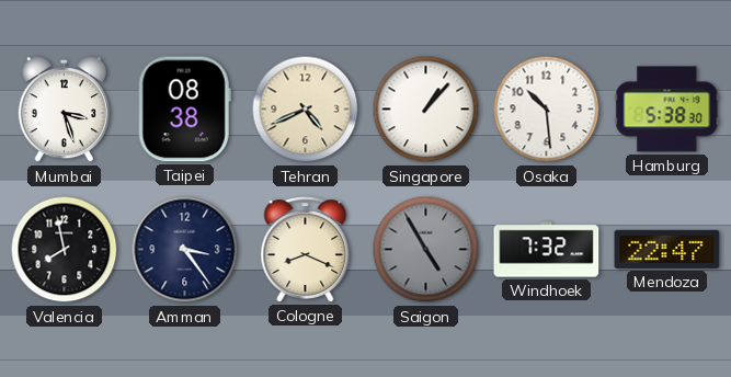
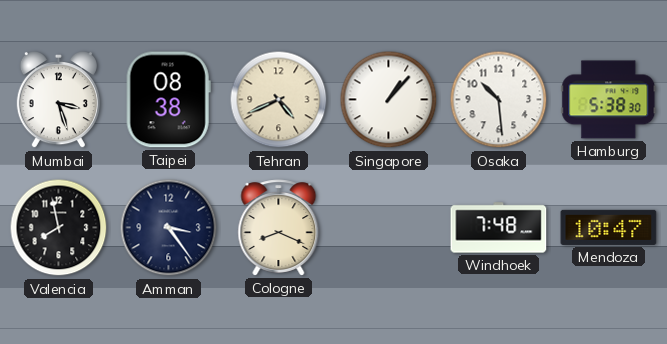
Saigon: 4:55 -> none (426, 250)
Windhoek: 7:32 -> 7:48 (499, 228)
Mendoza: 22:47 -> 10:47 (609, 227)
